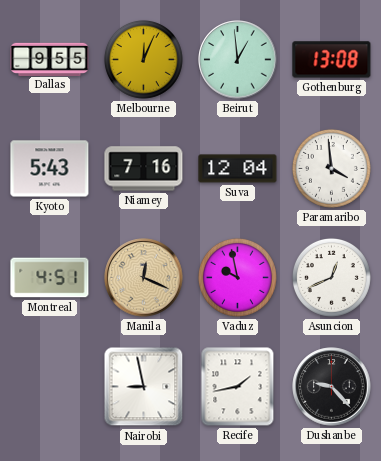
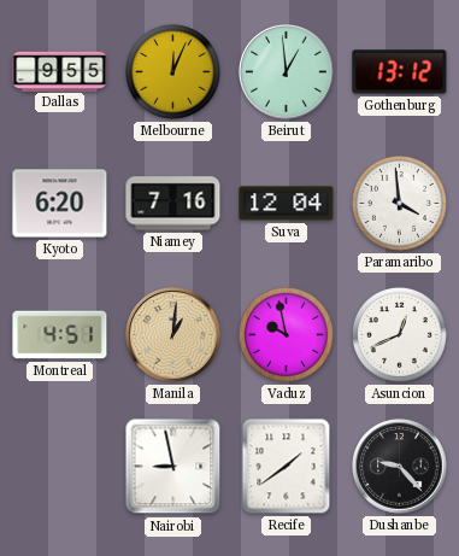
Gothenburg: 13:08 -> 13:12 (400, 72)
Kyoto: 5:43 -> 6:20 (60, 204)
Manila: 12:19 -> 1:01 (173, 335)
Recife: 1:43 -> 1:39 (287, 467)
